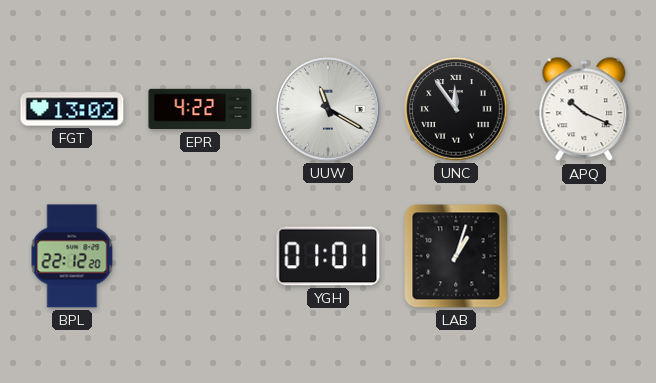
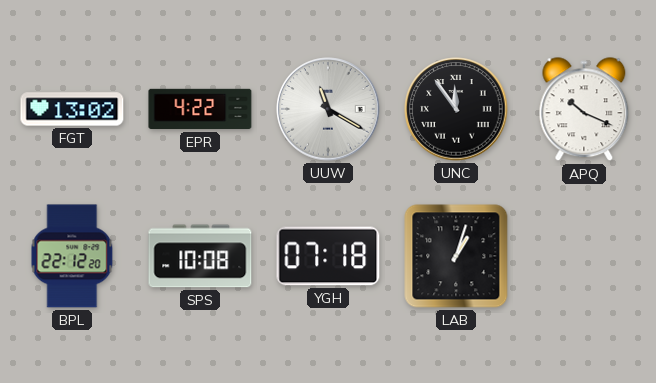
SPS: none -> 10:08 (200, 256)
YGH: 01:01 -> 07:18 (328, 256)
